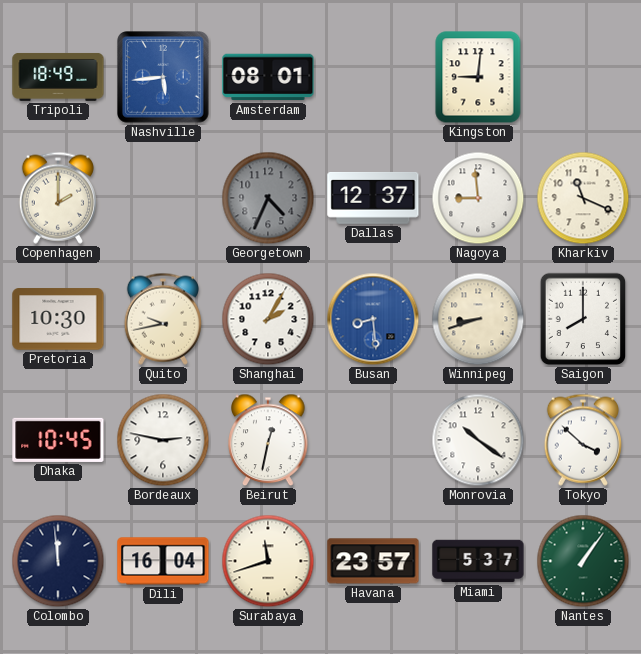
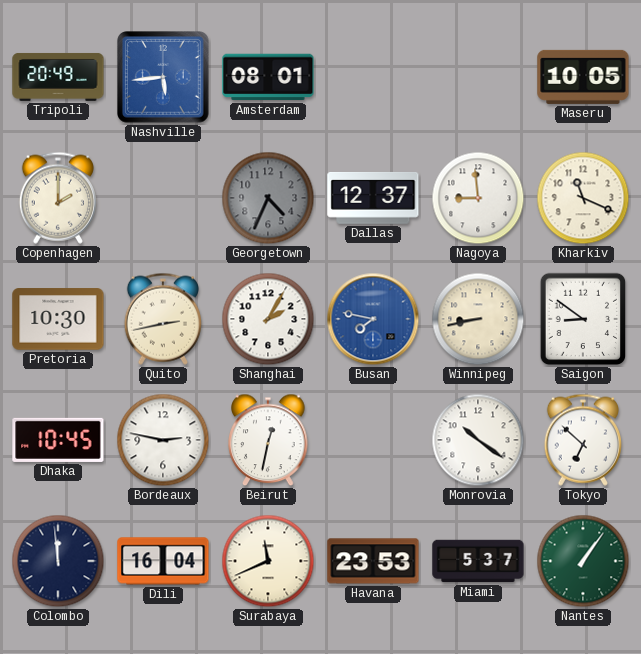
Tripoli: 18:49 -> 20:49 (58, 77)
Kingston: 9:01 -> none (478, 77)
Maseru: none -> 10:05 (583, 77)
Quito: 9:43 -> 2:43 (163, 319)
Busan: 8:29 -> 7:47 (373, 319)
Winnipeg: 8:42 -> 8:43 (478, 319)
Saigon: 8:00 -> 8:51 (583, 319)
Tokyo: 3:52 -> 6:52 (583, 440)
Surabaya: 11:42 -> 11:41 (268, 561)
Havana: 23:57 -> 23:53 (373, 561)
